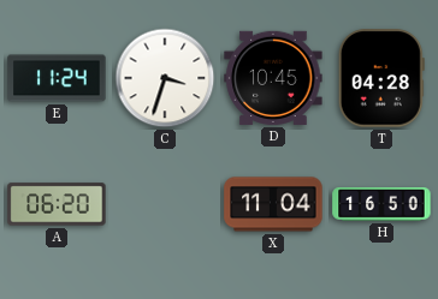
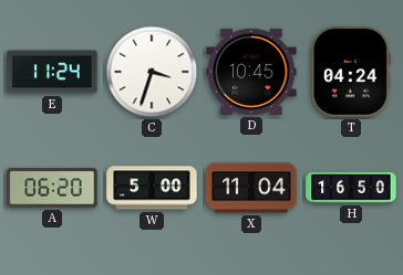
T: 04:28 -> 04:24 (351, 72)
W: none -> 5:00 (152, 188)
